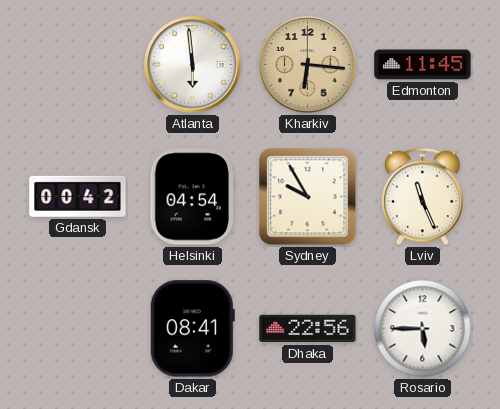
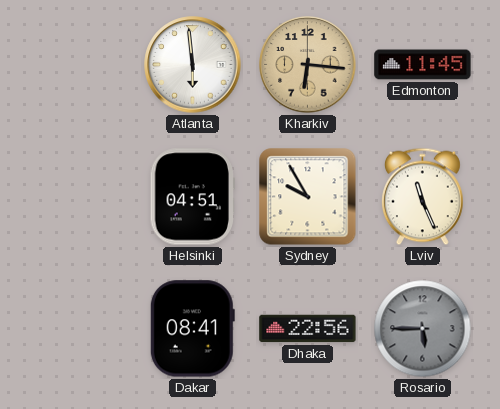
Gdansk: 00:42 -> none (78, 196)
Helsinki: 04:54 -> 04:51 (192, 197)
Rosario dial: white -> grey (423, 329)
